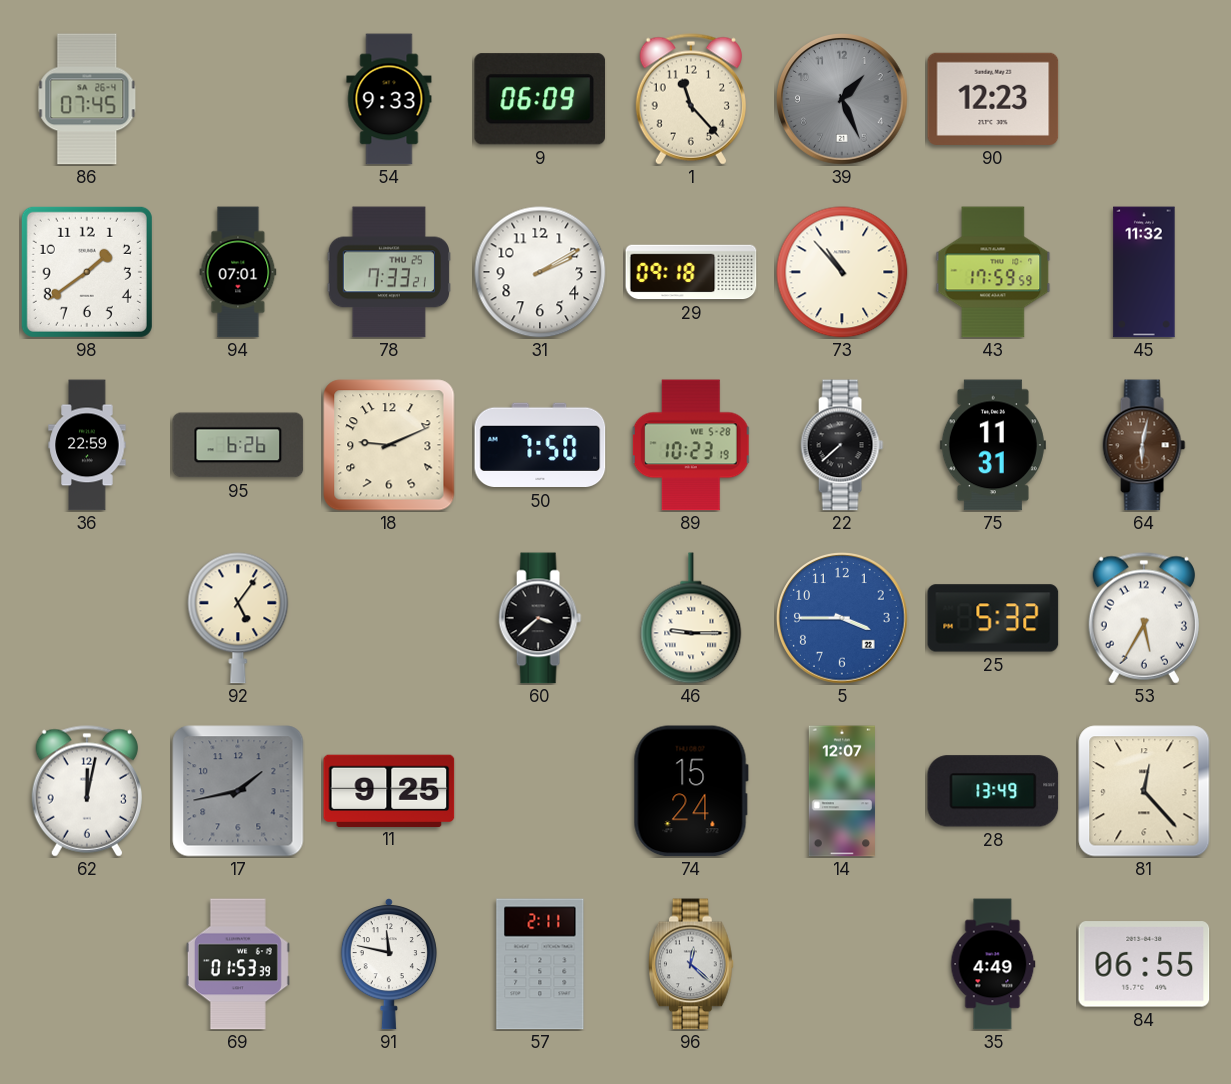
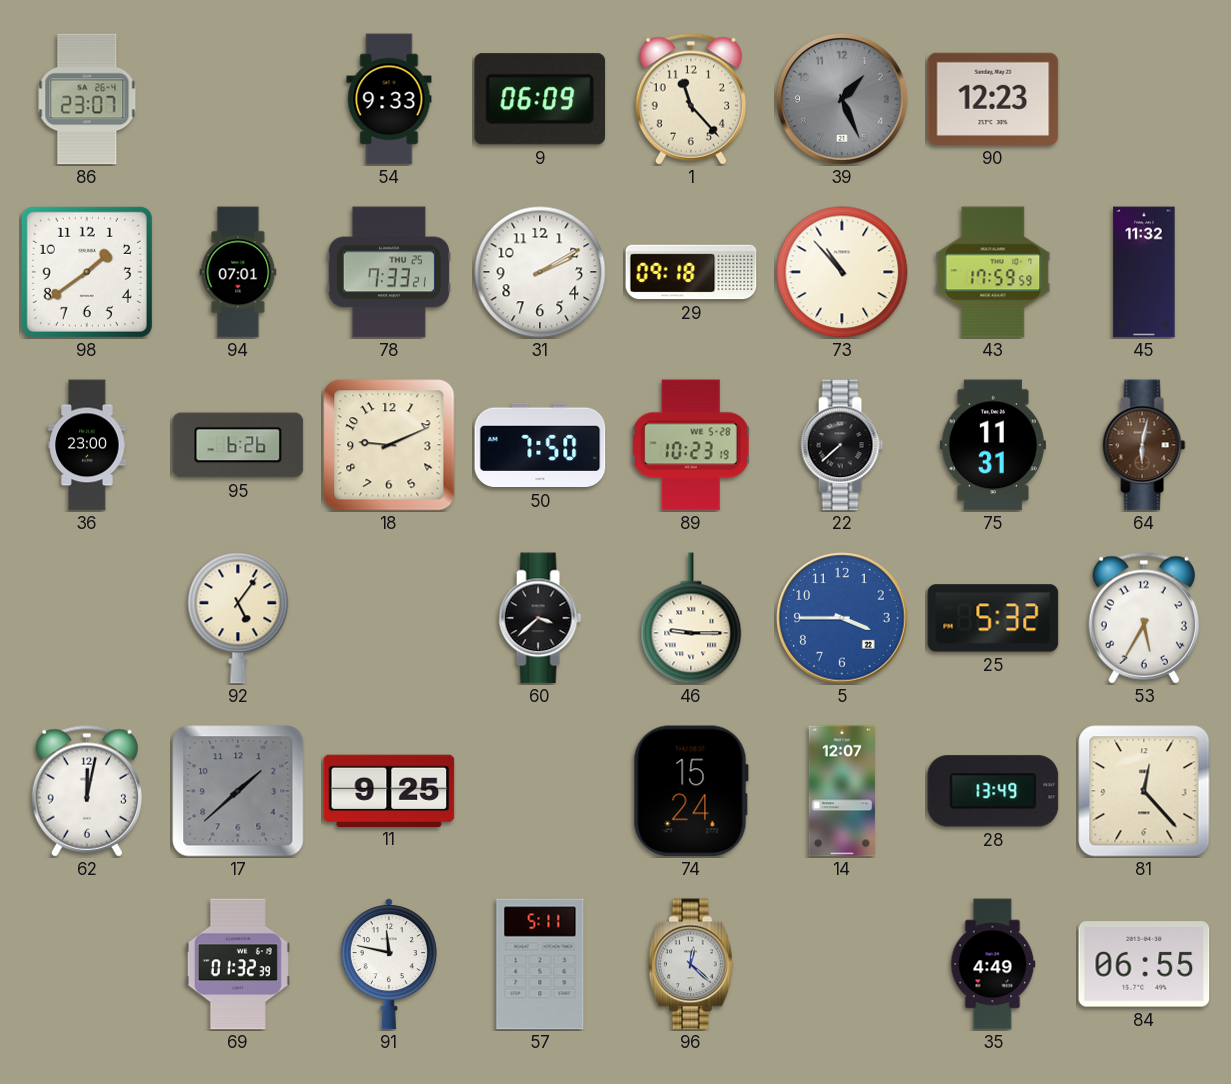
86: 07:45 -> 23:07 (87, 99)
36: 22:59 -> 23:00 (87, 445)
17: 1:43 -> 1:38 (238, 791)
69: 01:53 -> 01:32 (238, 964)
57: 2:11 -> 5:11 (540, 964)
